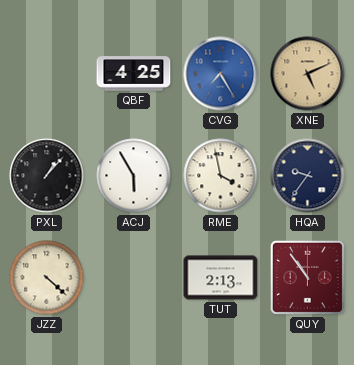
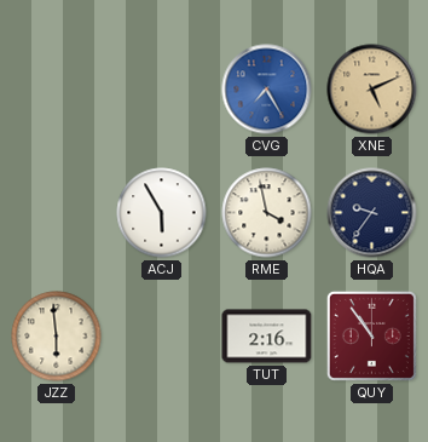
QBF: 4:25 -> none (134, 74)
PXL: 1:07 -> none (47, 176)
JZZ: 4:22 -> 5:59 (57, 337)
TUT: 2:13 -> 2:16 (267, 337)
